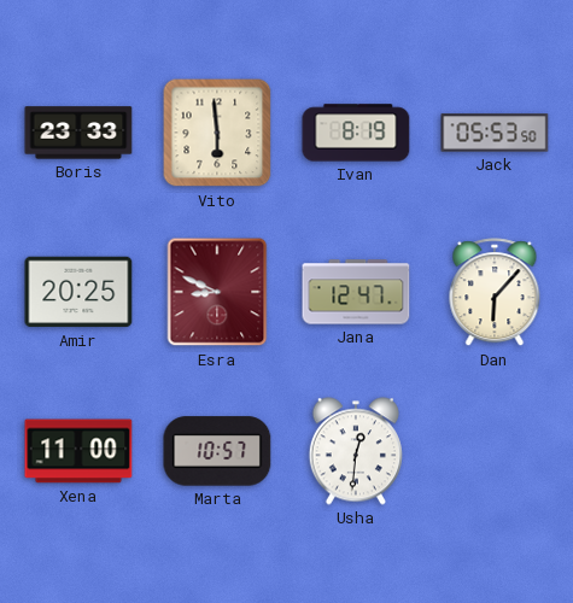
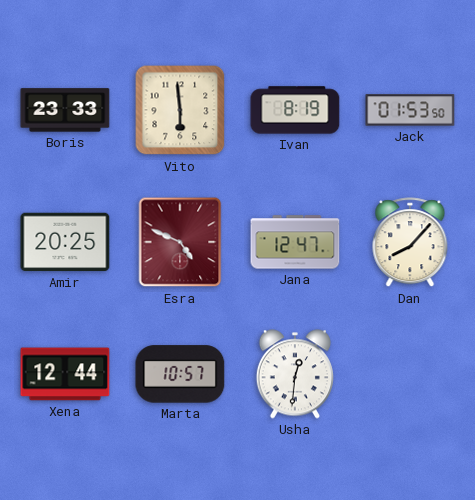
Jack: 05:53 -> 01:53 (410, 110)
Esra: 8:49 -> 4:49 (180, 242)
Dan: 6:07 -> 8:07 (410, 243)
Xena: 11:00 -> 12:44 (65, 374)
